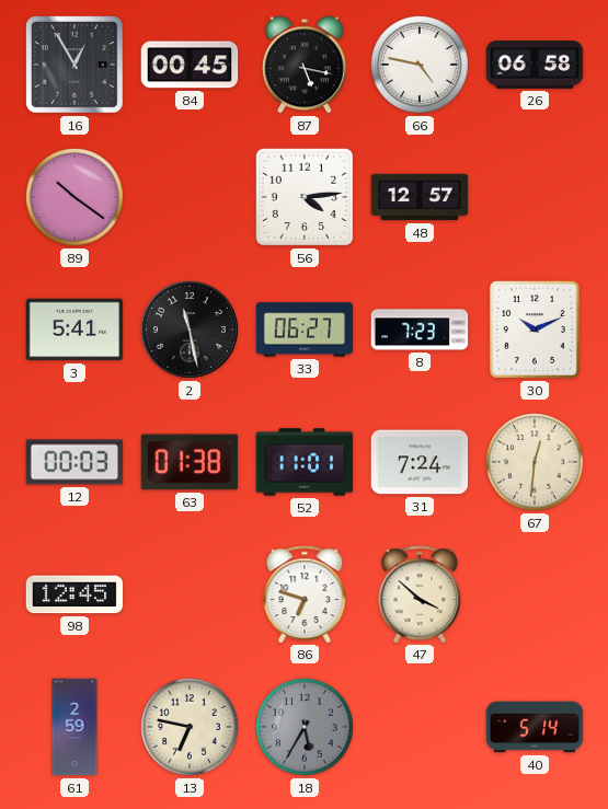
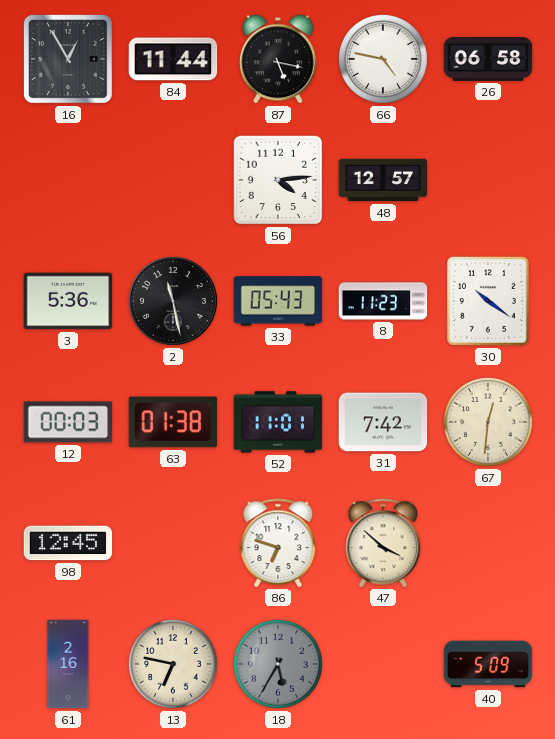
84: 00:45 -> 11:44 (173, 59)
89: 10:21 -> none (74, 197)
3: 5:41 -> 5:36 (68, 301)
33: 06:27 -> 05:43 (278, 301)
8: 7:23 -> 11:23 (383, 301)
30: 10:11 -> 10:21 (488, 301)
31: 7:24 -> 7:42 (383, 422)
61: 2:59 -> 2:16 (68, 664)
40: 5:14 -> 5:09 (488, 664)
